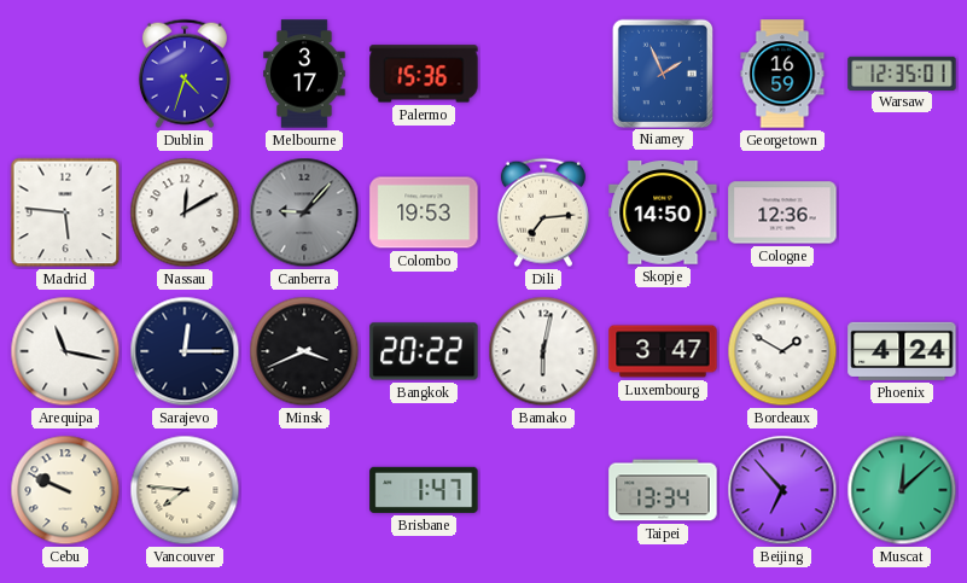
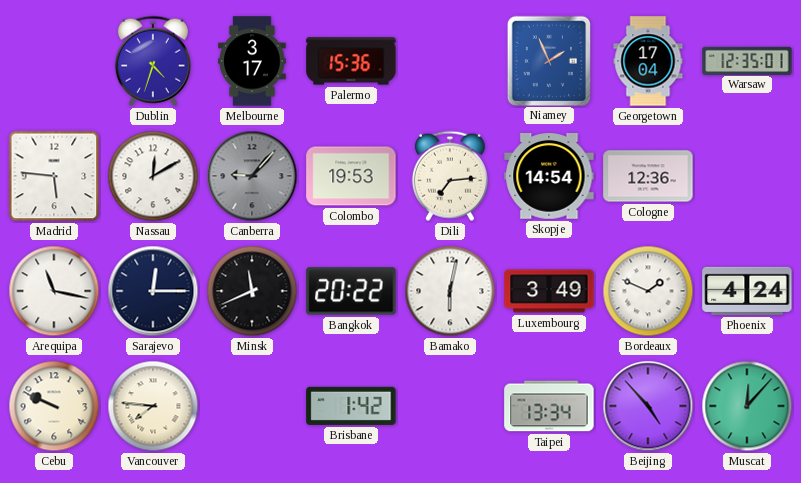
Georgetown: 16:59 -> 17:04 (648, 61)
Skopje: 14:50 -> 14:54 (549, 176)
Minsk: 3:41 -> 11:41 (252, 291)
Luxembourg: 3:47 -> 3:49 (549, 291)
Bordeaux: 1:50 -> 1:49 (648, 291)
Brisbane: 1:47 -> 1:42 (351, 406)
Beijing: 6:53 -> 4:53 (648, 406)
Muscat: 12:08 -> 12:07 (747, 406)
